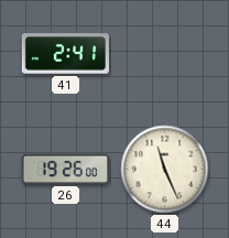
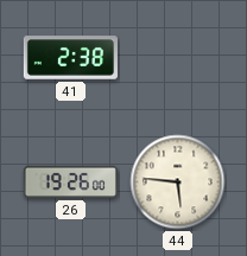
41: 2:41 -> 2:38 (70, 58)
44: 11:26 -> 5:46 (178, 183)
